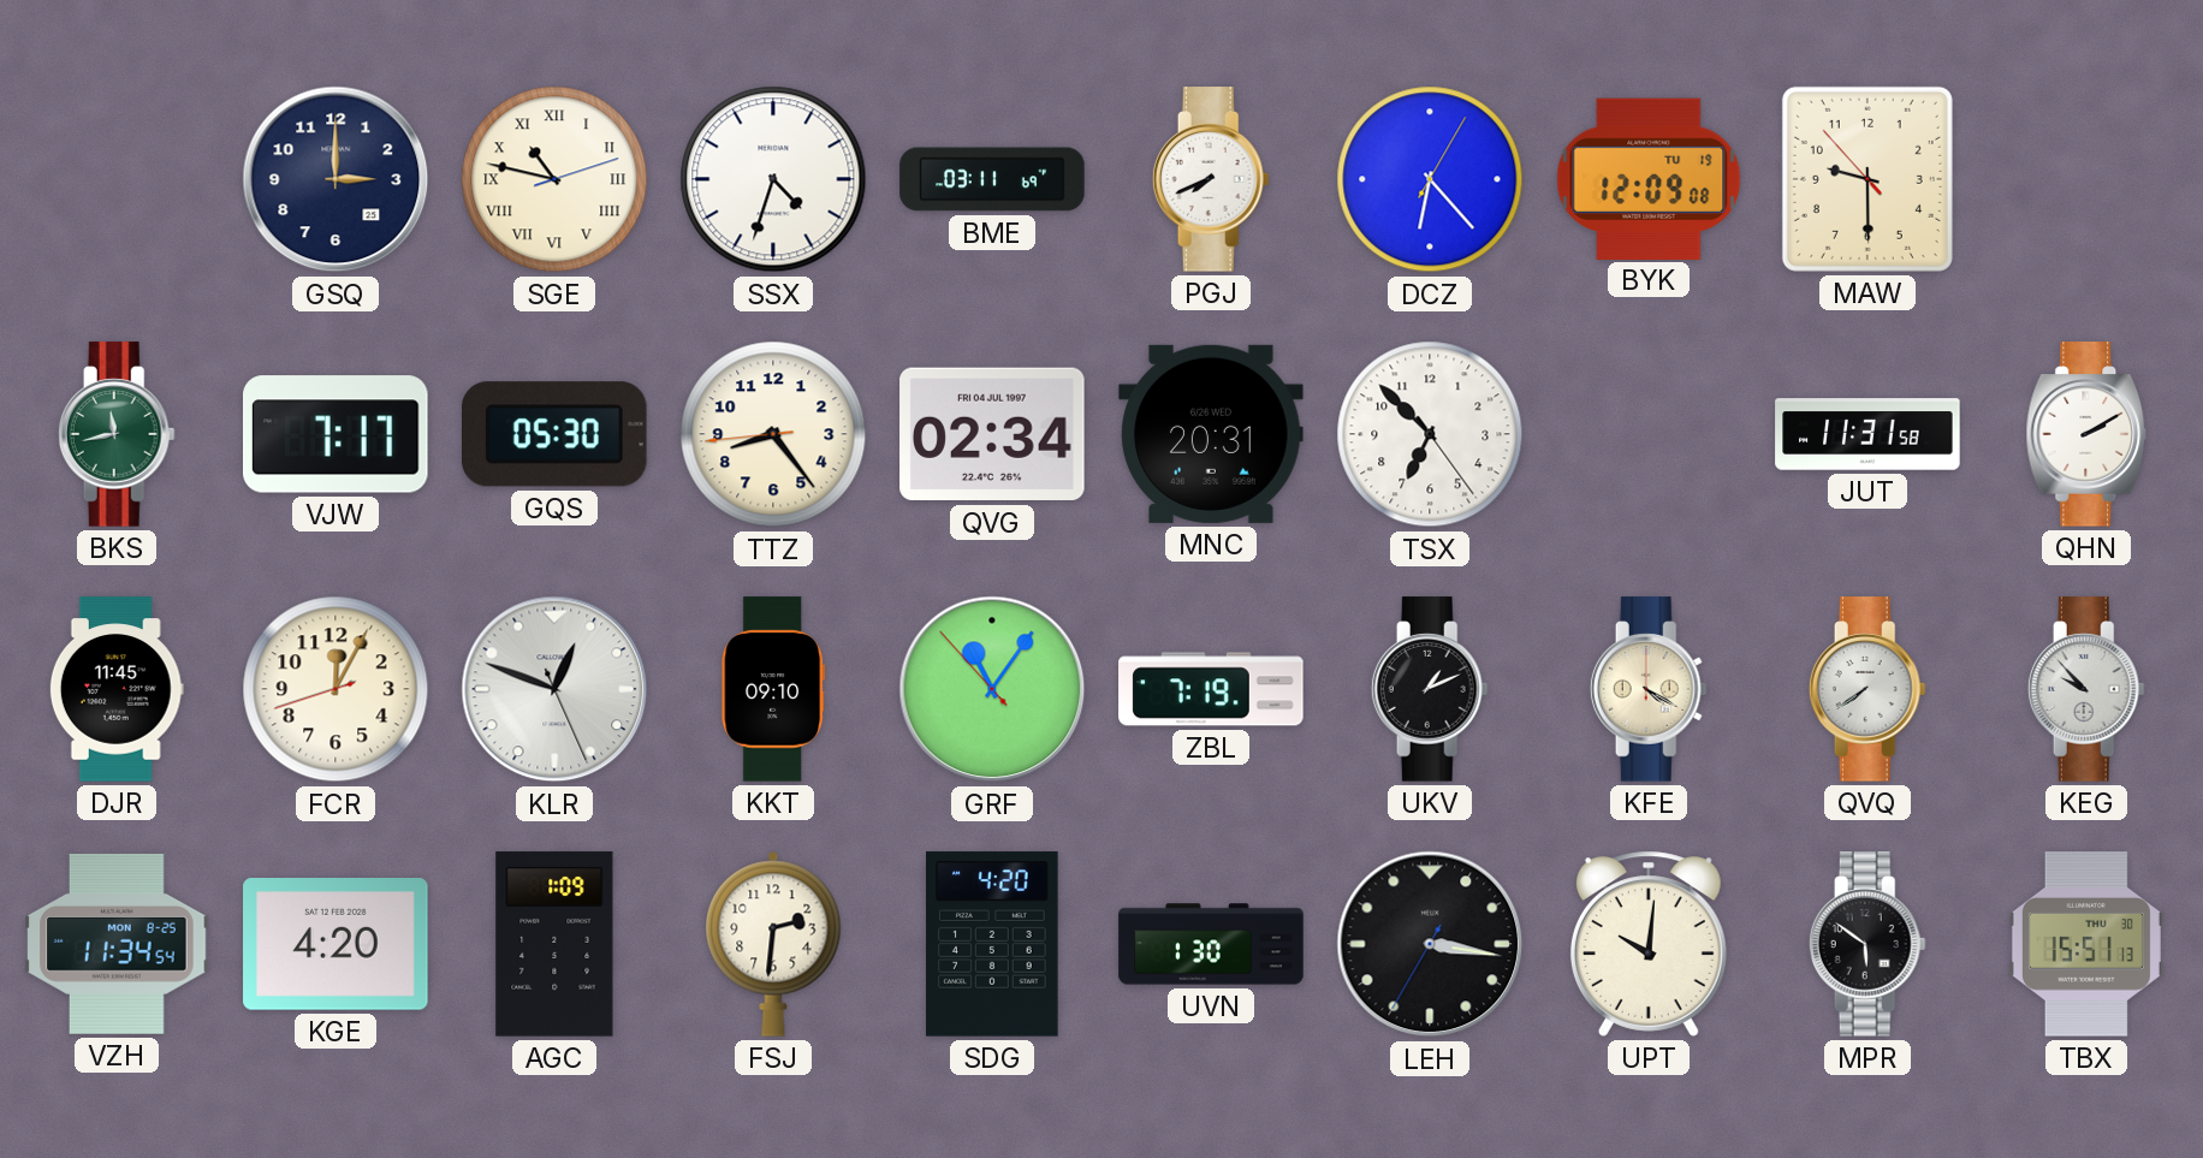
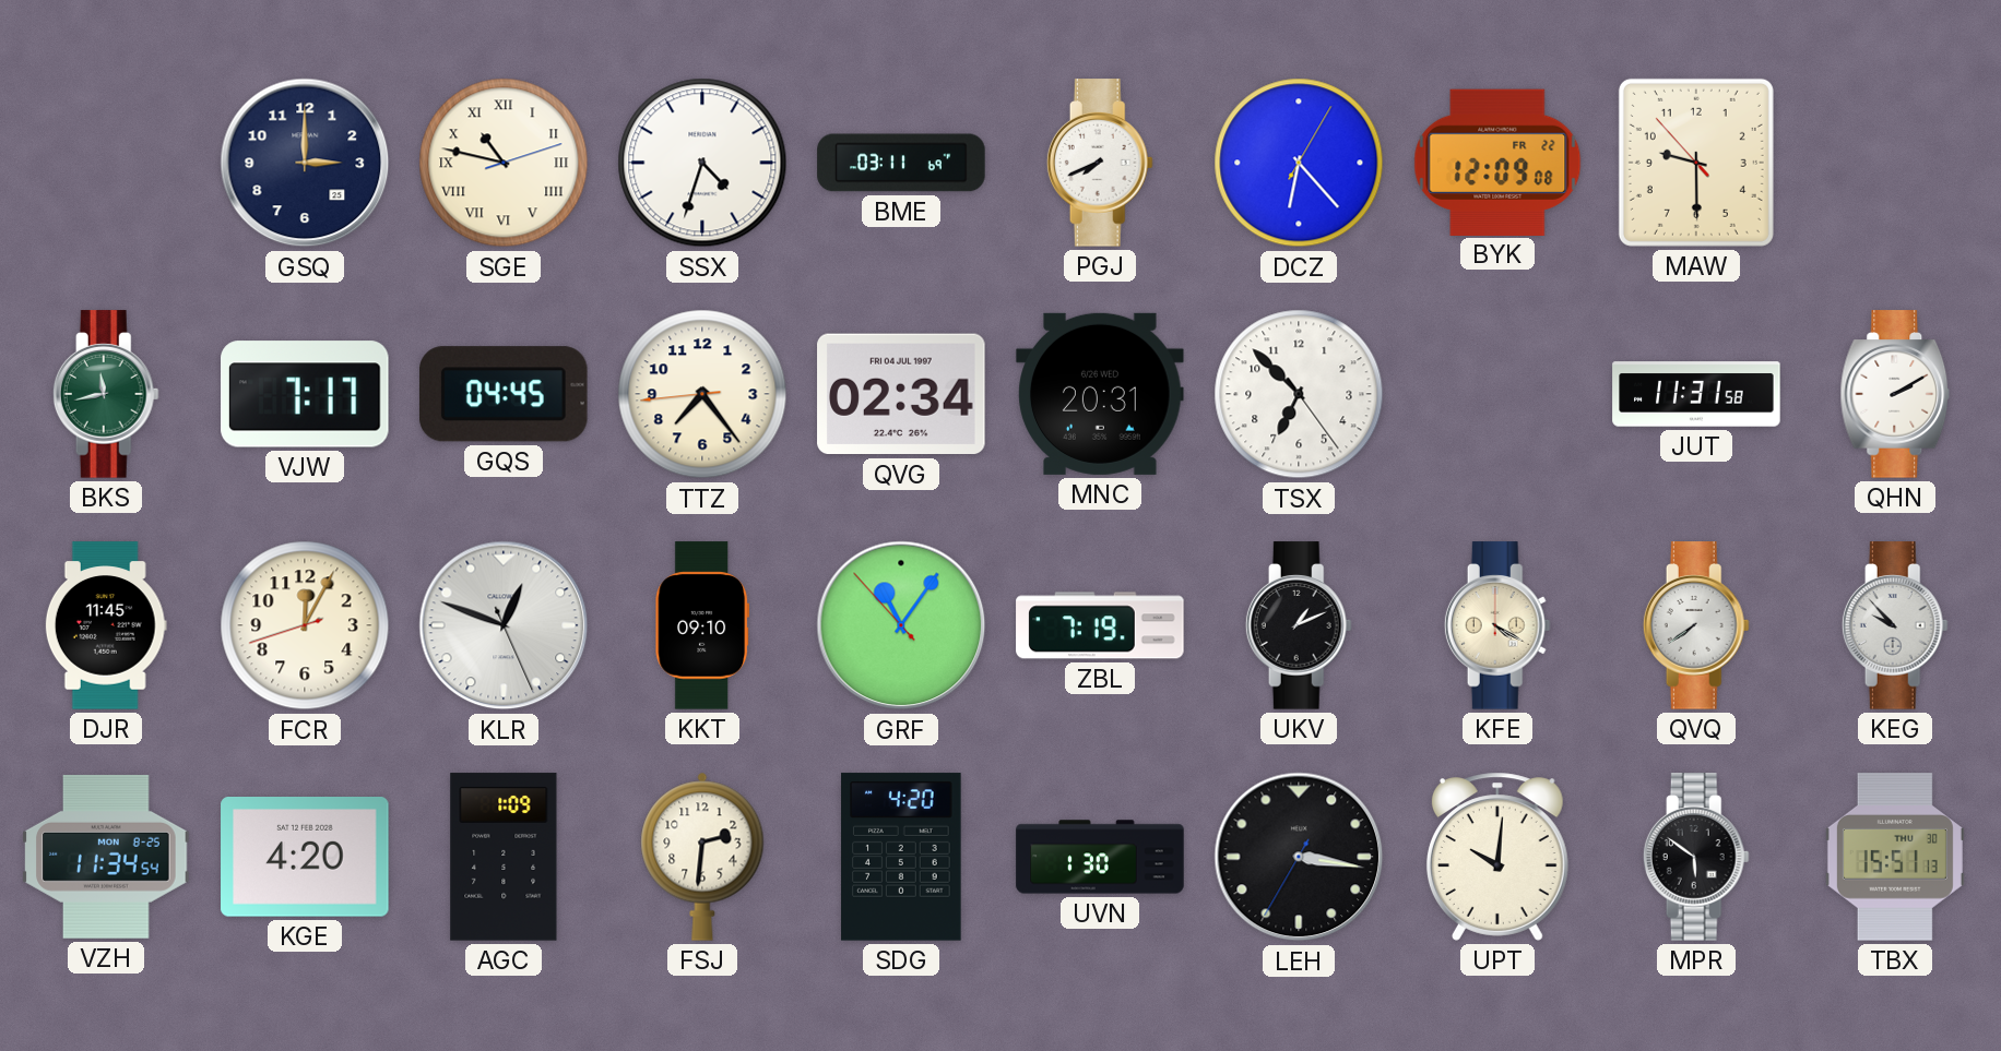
BYK date: TU 19 -> FR 22 (1497, 162)
GQS: 05:30 -> 04:45 (504, 394)
TTZ: 8:23 -> 7:23 (702, 394)
